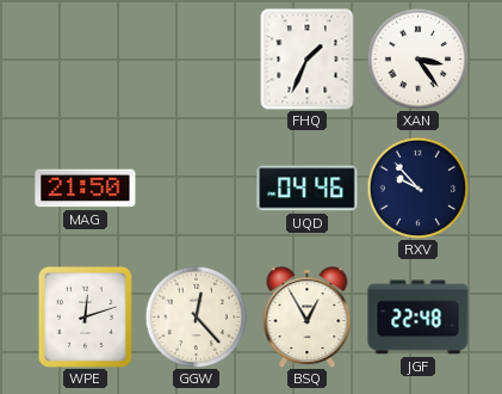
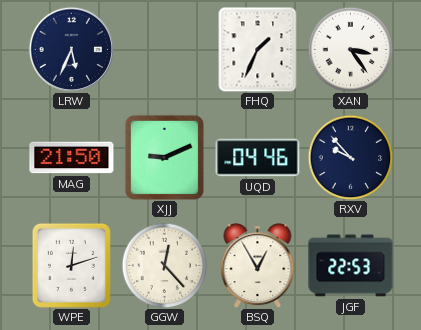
LRW: none -> 5:34 (71, 49)
XJJ: none -> 9:11 (164, 157)
JGF: 22:48 -> 22:53 (351, 266)
